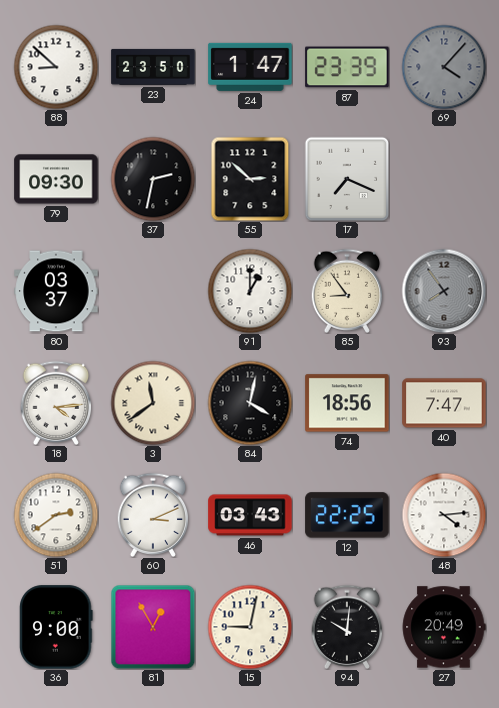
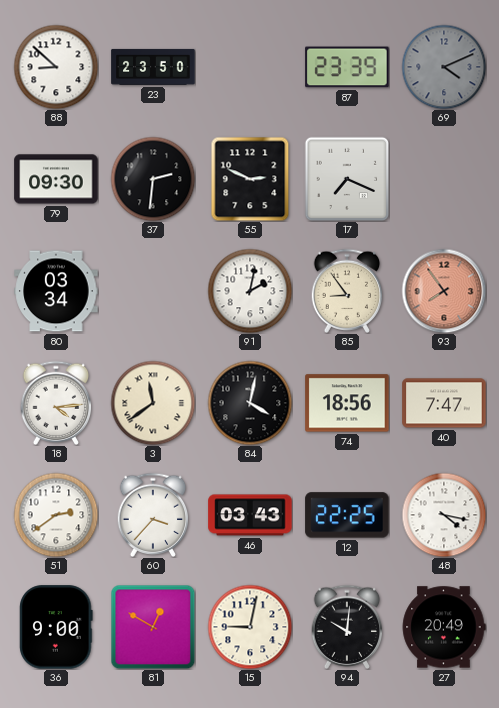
24: 1:47 -> none (250, 67)
69: 4:07 -> 4:11 (444, 67)
37: 2:32 -> 2:31 (153, 179)
55: 2:52 -> 2:49 (250, 179)
80: 03:37 -> 03:34 (56, 291)
91: 1:00 -> 2:02 (250, 291)
93 dial: grey -> salmon (444, 291)
60: 3:11 -> 3:37 (153, 514)
48: 4:14 -> 4:17 (444, 515)
81: 12:55 -> 12:50 (153, 627)
